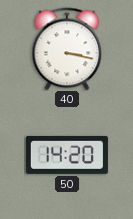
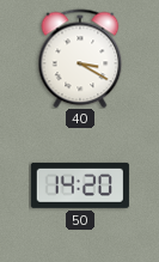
40: 3:17 -> 3:20 (80, 59)
